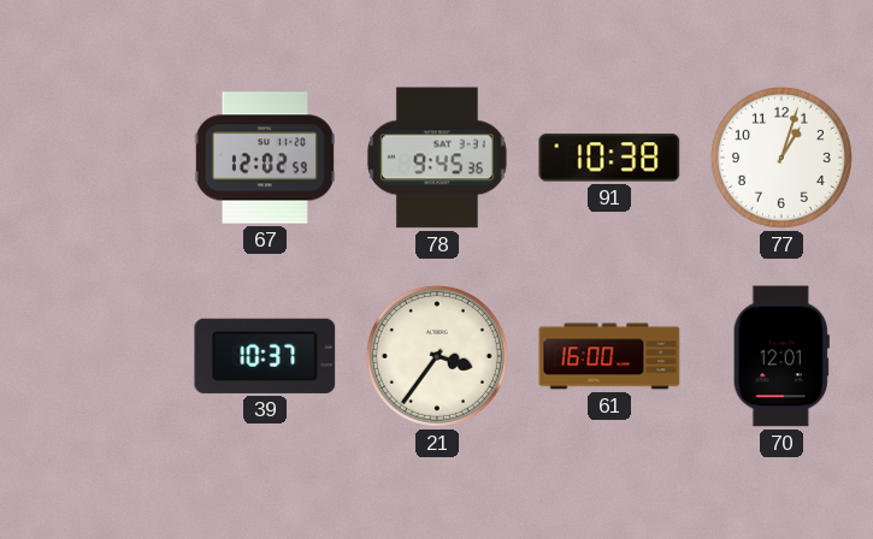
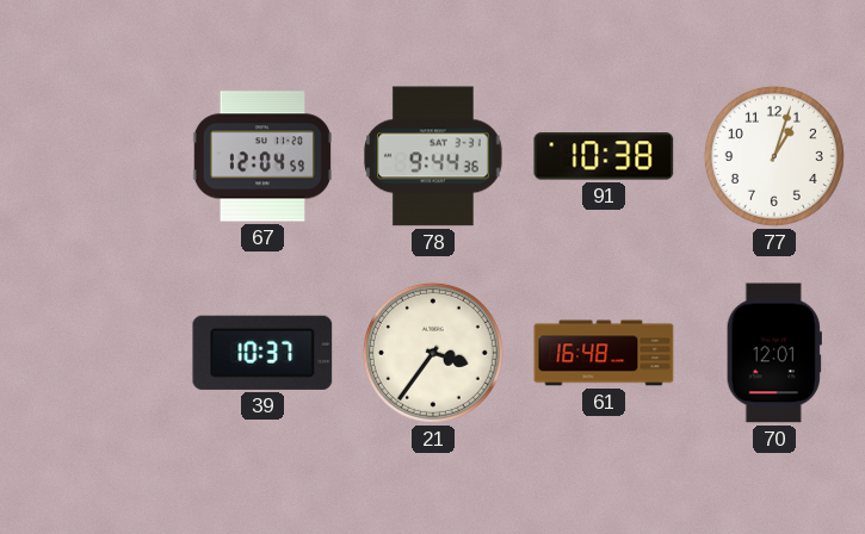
67: 12:02 -> 12:04 (262, 156)
78: 9:45 -> 9:44 (433, 156)
61: 16:00 -> 16:48 (604, 353)
